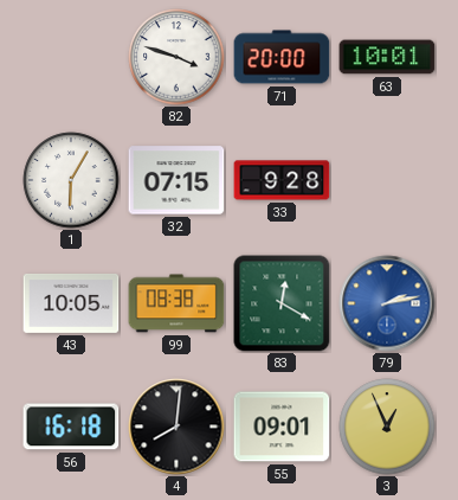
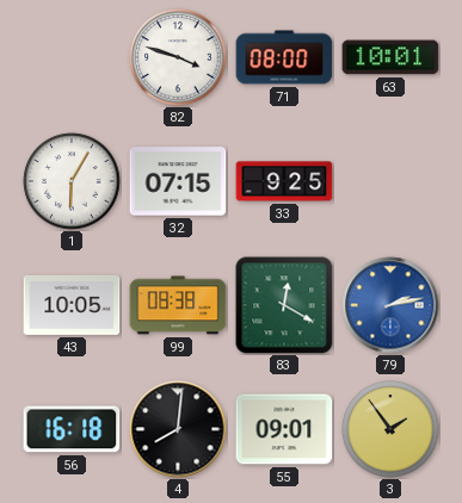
71: 20:00 -> 08:00 (284, 57)
33: 9:28 -> 9:25 (284, 181)
3: 12:56 -> 1:54 (390, 429)
